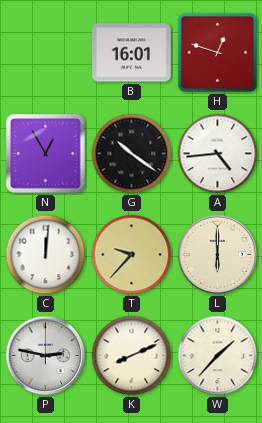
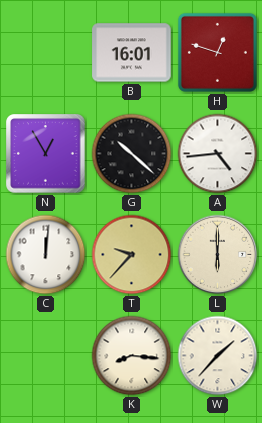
G: 10:21 -> 10:22 (132, 154)
P: 2:47 -> none (46, 356)
K: 8:11 -> 8:16 (132, 356)
